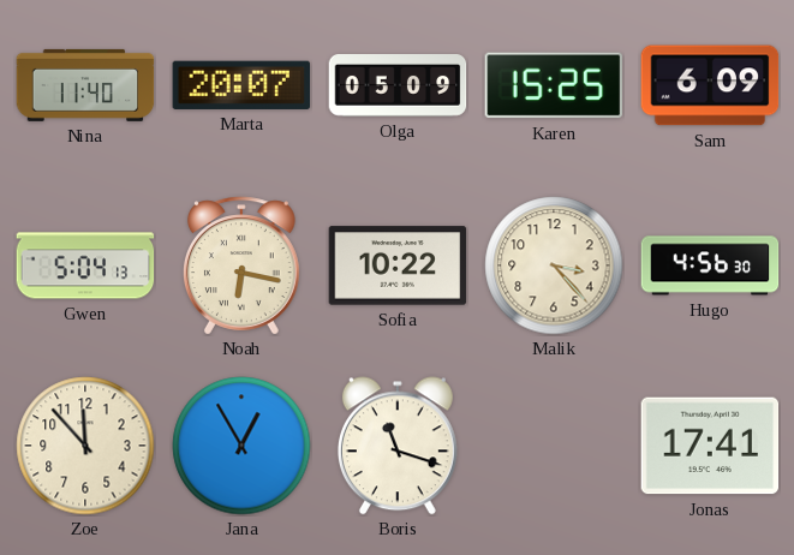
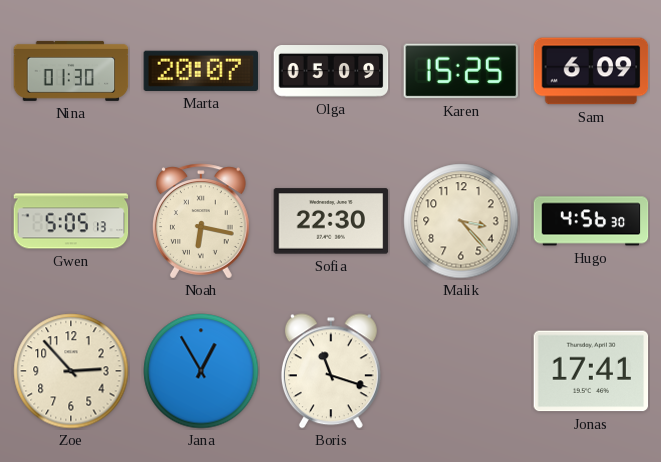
Nina: 11:40 -> 01:30 (71, 71)
Gwen: 5:04 -> 5:05 (71, 221)
Sofia: 10:22 -> 22:30 (331, 221)
Zoe: 11:53 -> 2:53 (71, 371)
